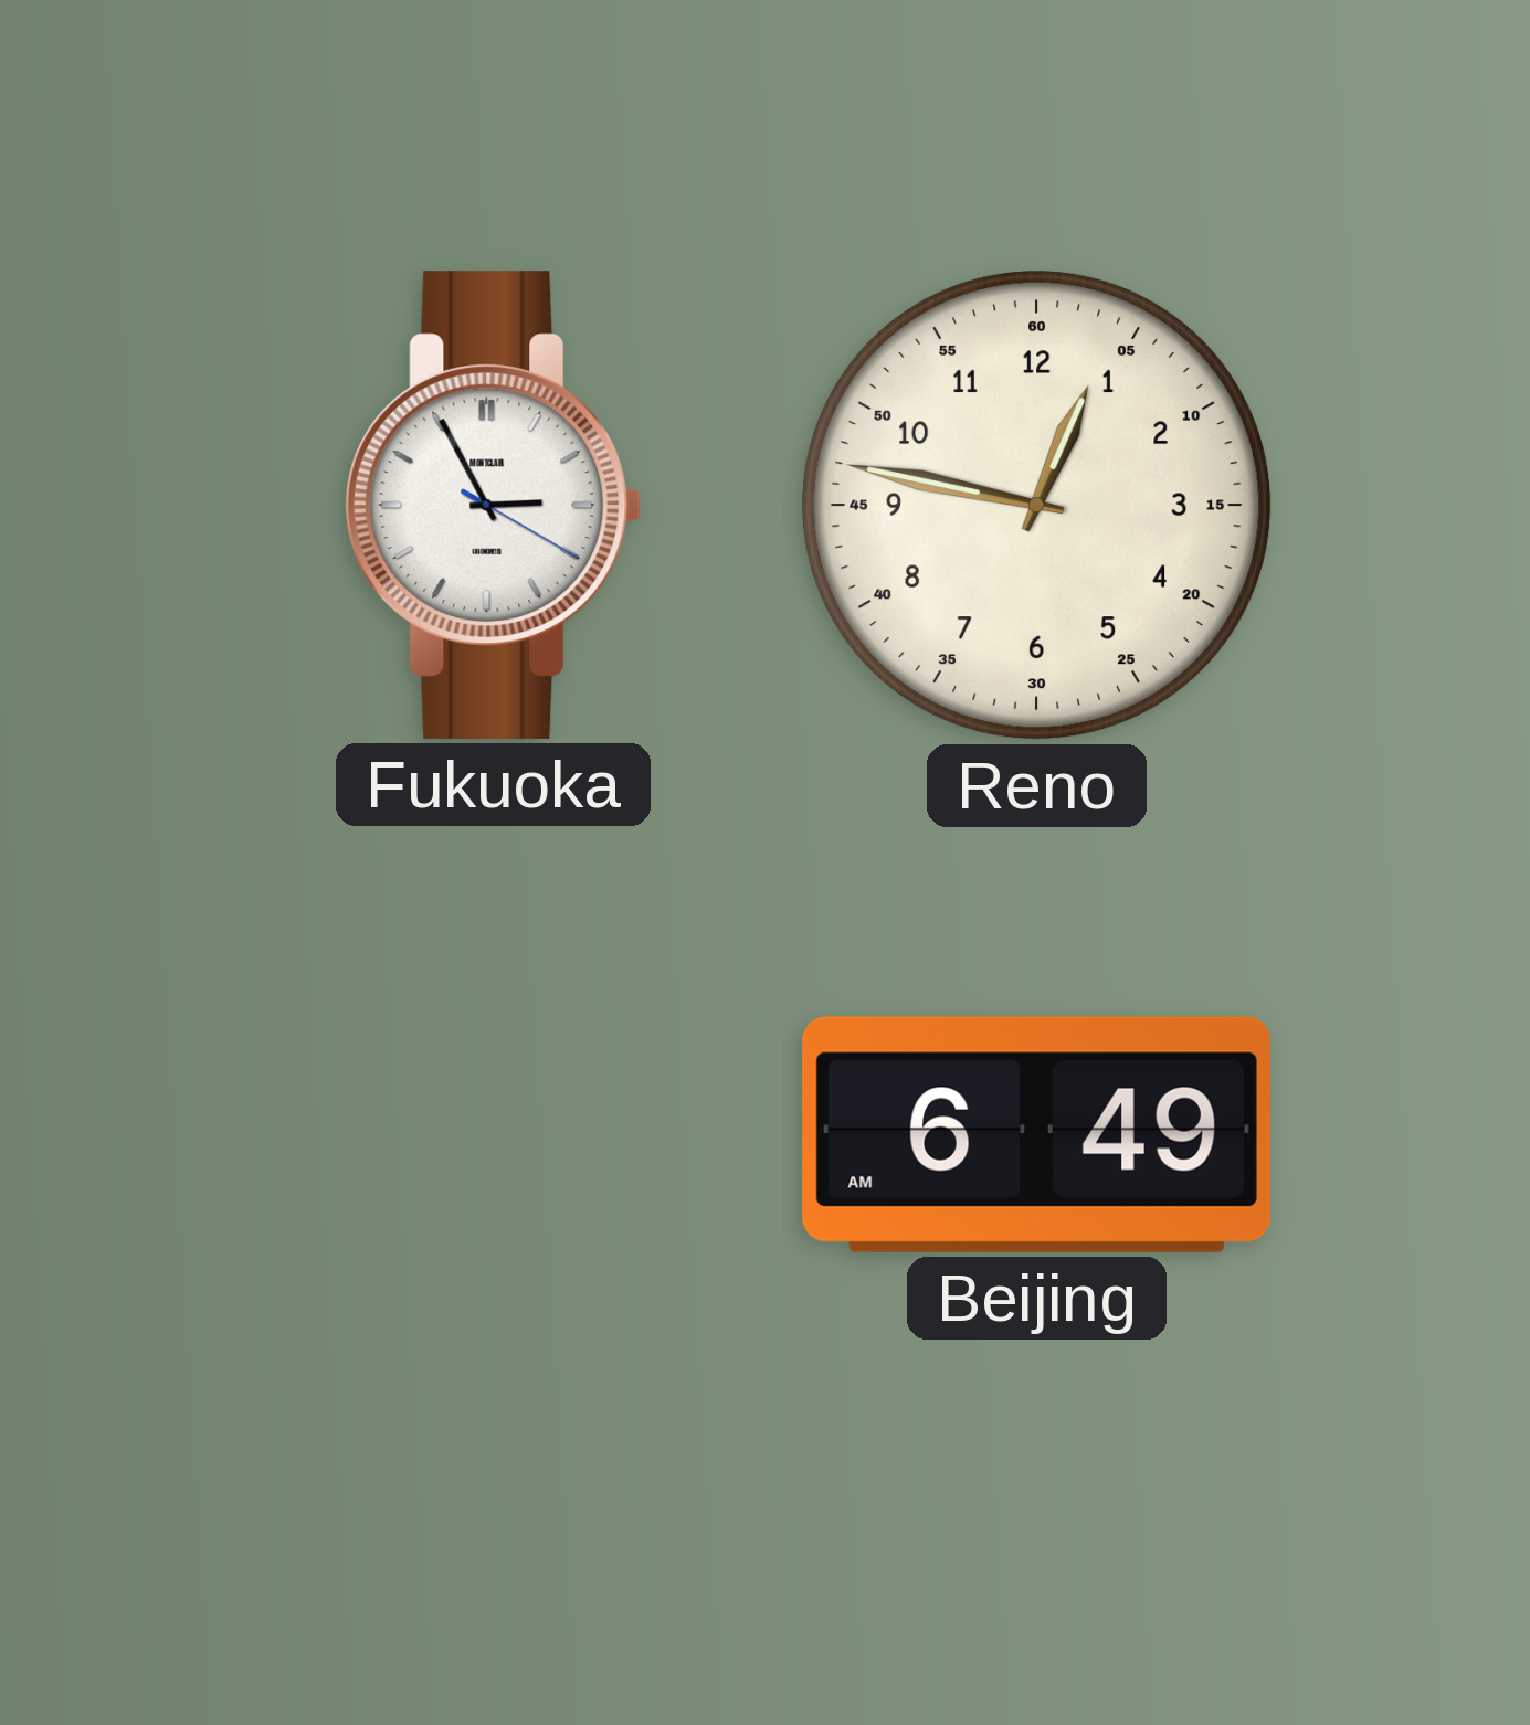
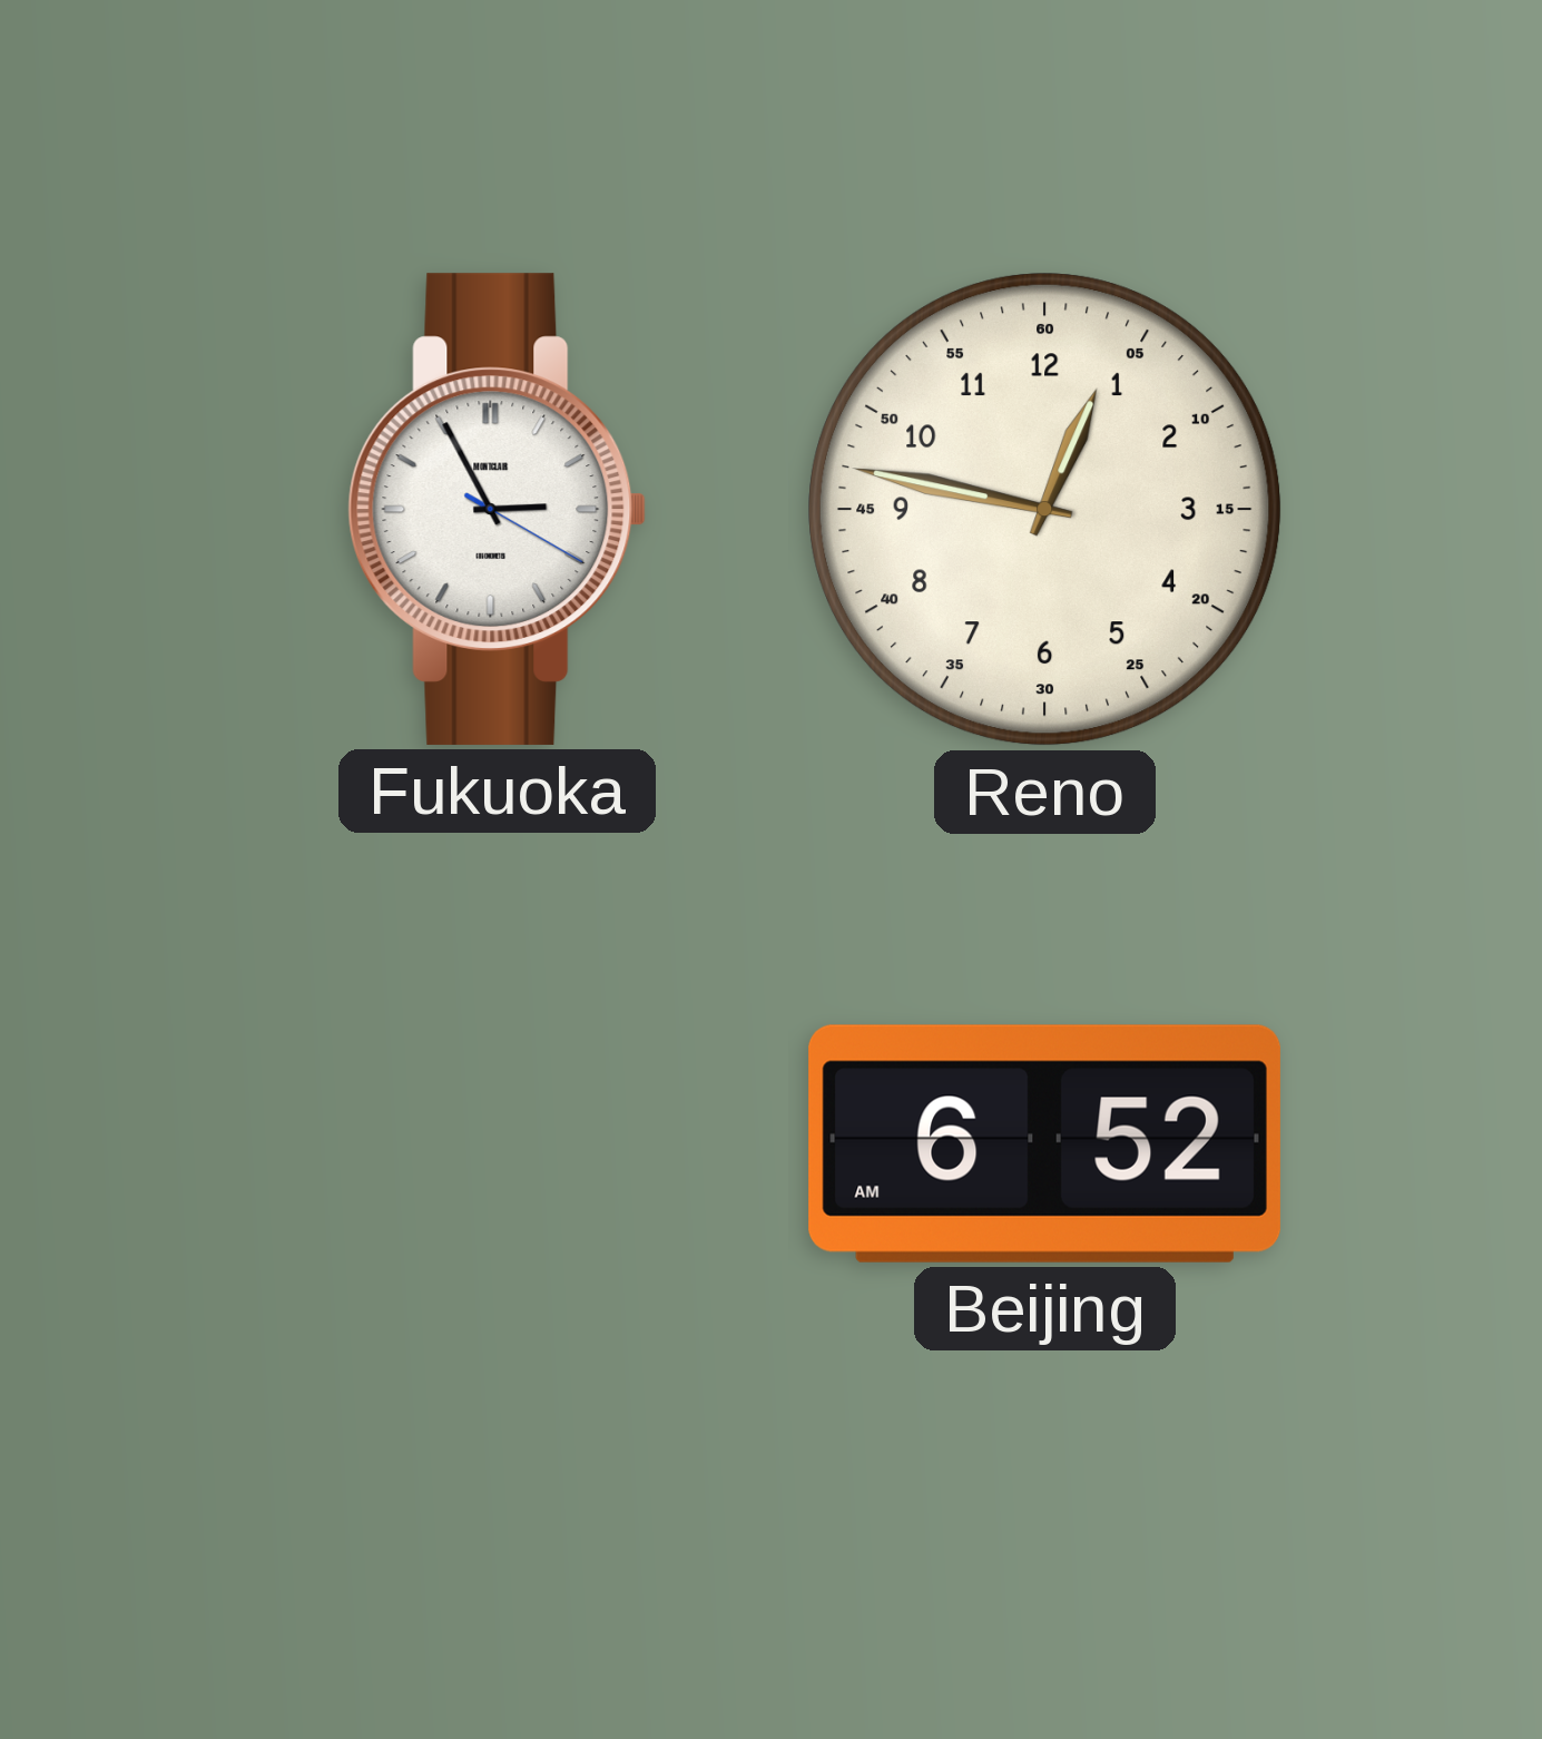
Beijing: 6:49 -> 6:52 (1044, 1143)
